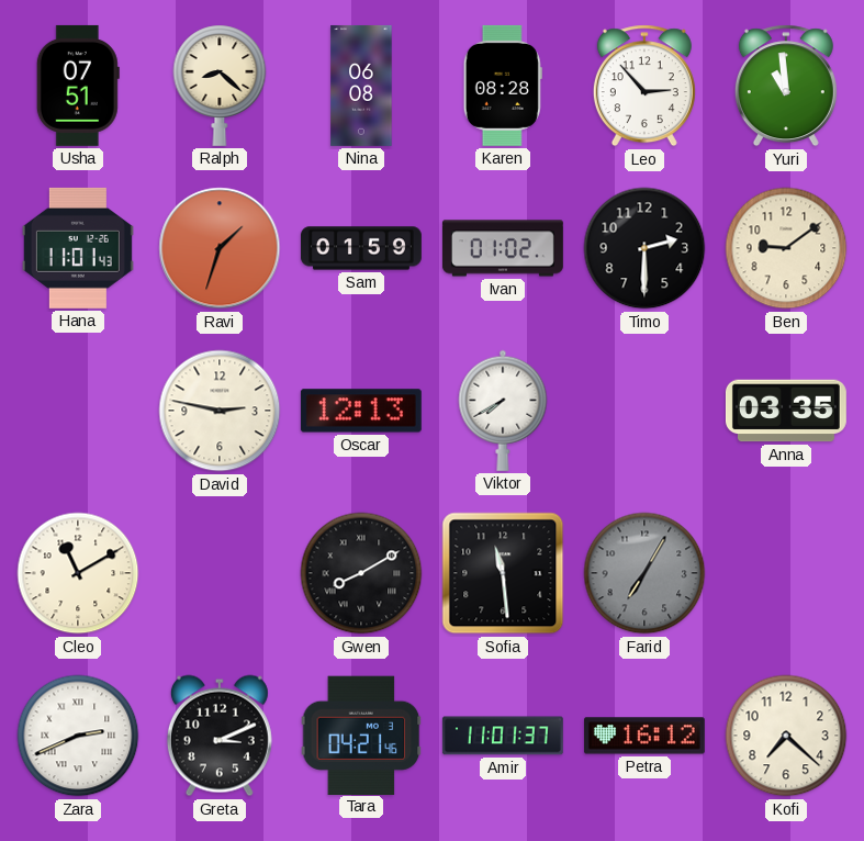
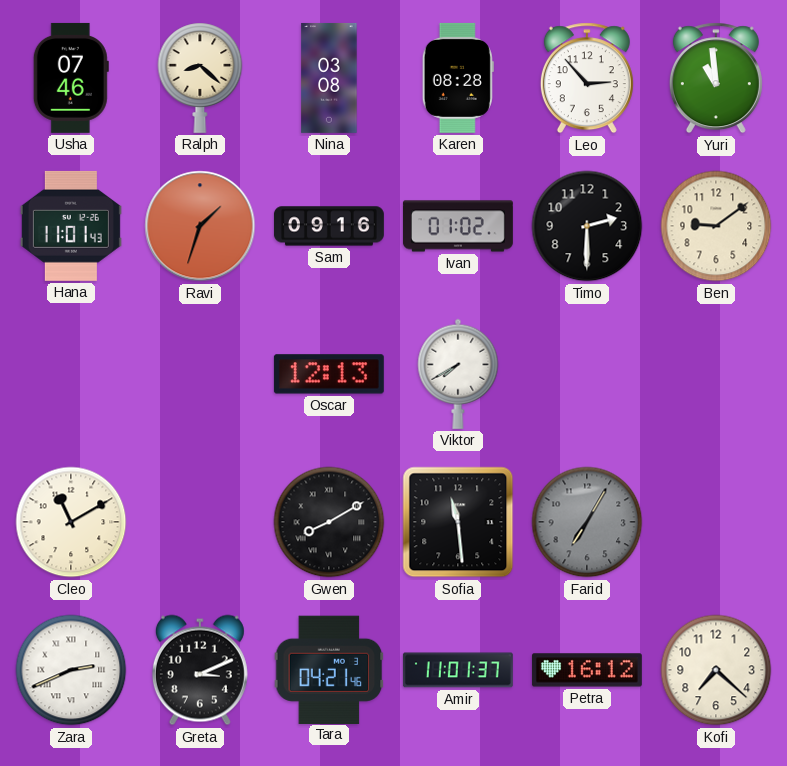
Usha: 07:51 -> 07:46 (71, 78)
Nina: 06:08 -> 03:08 (329, 78)
Sam: 01:59 -> 09:16 (329, 226)
David: 2:47 -> none (220, 411)
Anna: 03:35 -> none (786, 411)
